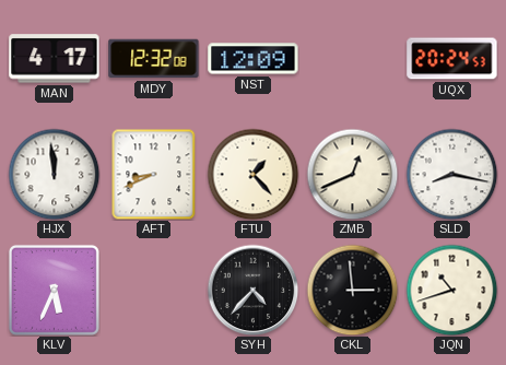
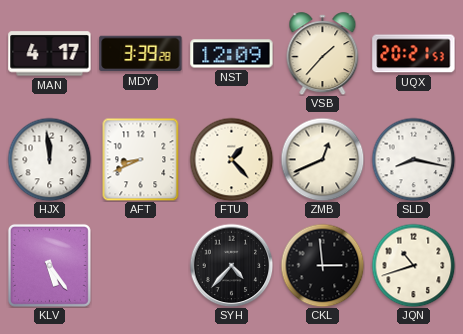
MDY: 12:32 -> 3:39 (141, 54)
VSB: none -> 1:37 (323, 54)
UQX: 20:24 -> 20:21 (414, 54)
KLV: 5:34 -> 5:24 (49, 265)
